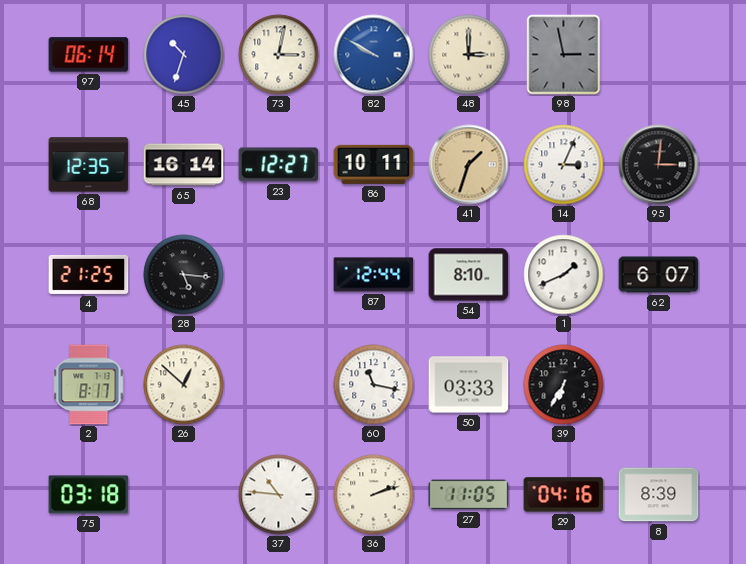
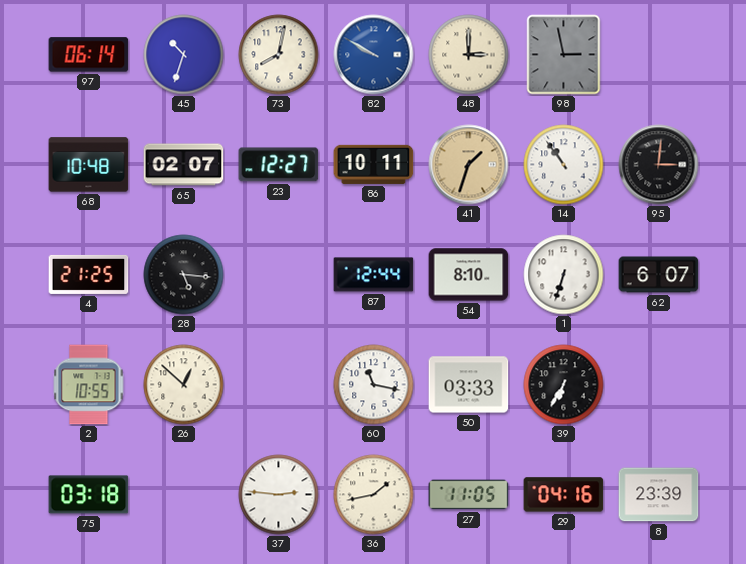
73: 3:02 -> 8:02 (279, 55)
68: 12:35 -> 10:48 (89, 165)
65: 16:14 -> 02:07 (184, 165)
14: 3:04 -> 10:54 (564, 165)
1: 1:41 -> 6:33 (564, 275)
2: 8:17 -> 10:55 (89, 385)
37: 10:46 -> 2:46 (279, 495)
36: 2:12 -> 1:43 (374, 495)
8: 8:39 -> 23:39 (659, 495)
